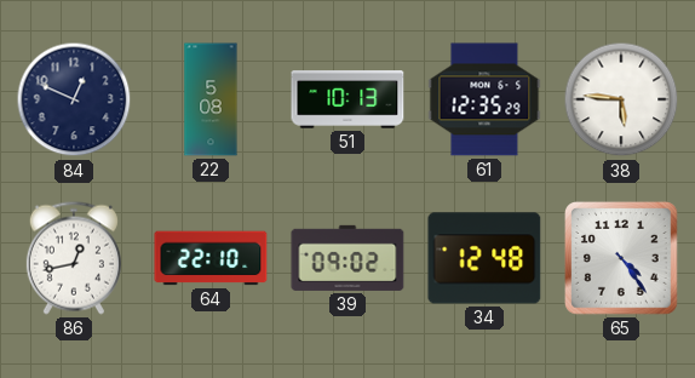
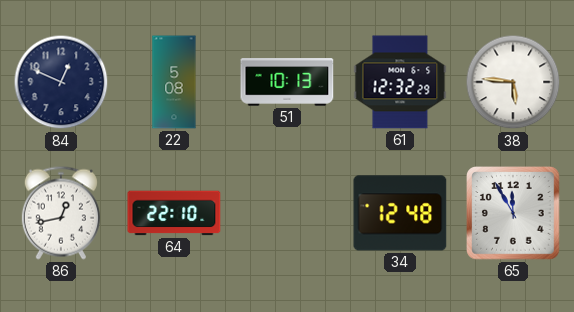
61: 12:35 -> 12:32 (400, 82)
39: 09:02 -> none (347, 258)
65: 4:24 -> 11:55 (514, 214)
